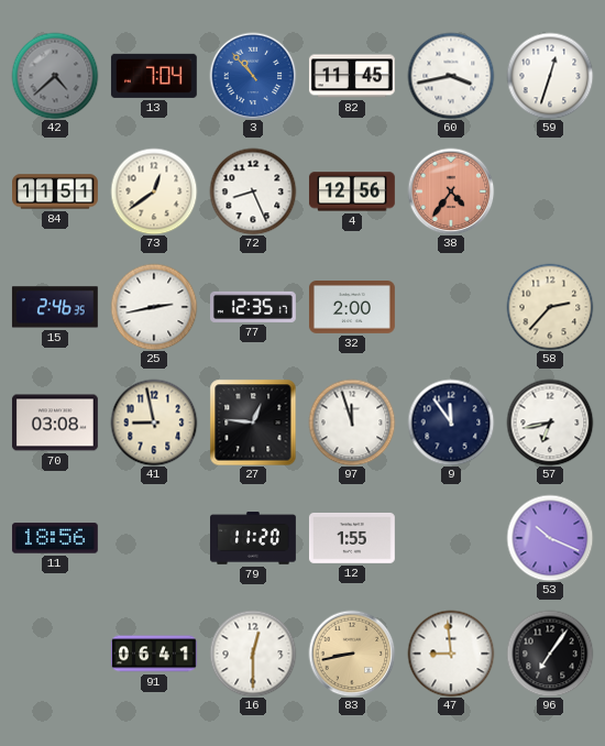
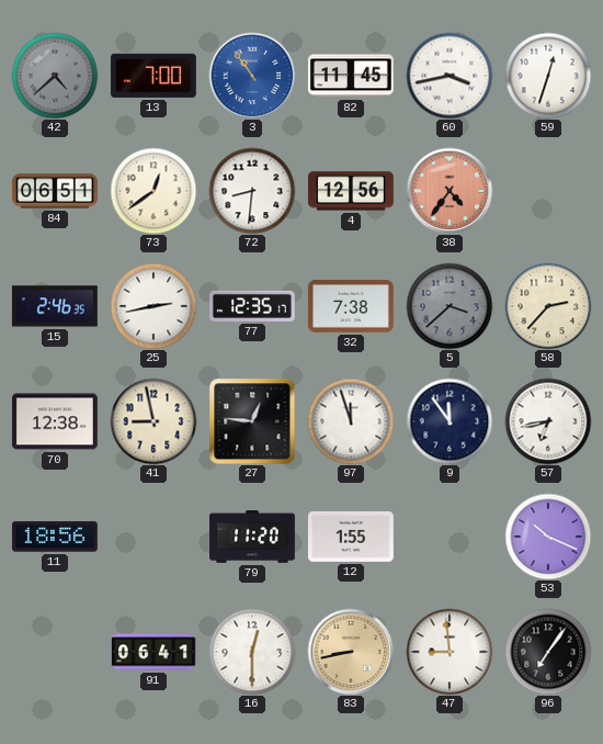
13: 7:04 -> 7:00 (153, 76)
3: 10:53 -> 10:54 (252, 76)
84: 11:51 -> 06:51 (56, 191)
72: 8:26 -> 8:31 (252, 191)
32: 2:00 -> 7:38 (351, 307)
5: none -> 3:38 (450, 306)
70: 03:08 -> 12:38 (55, 421)
